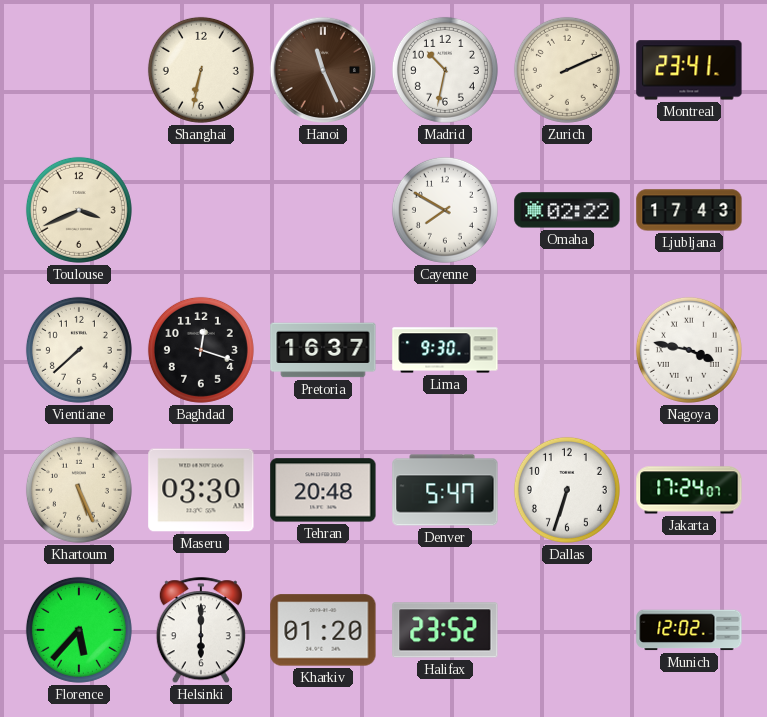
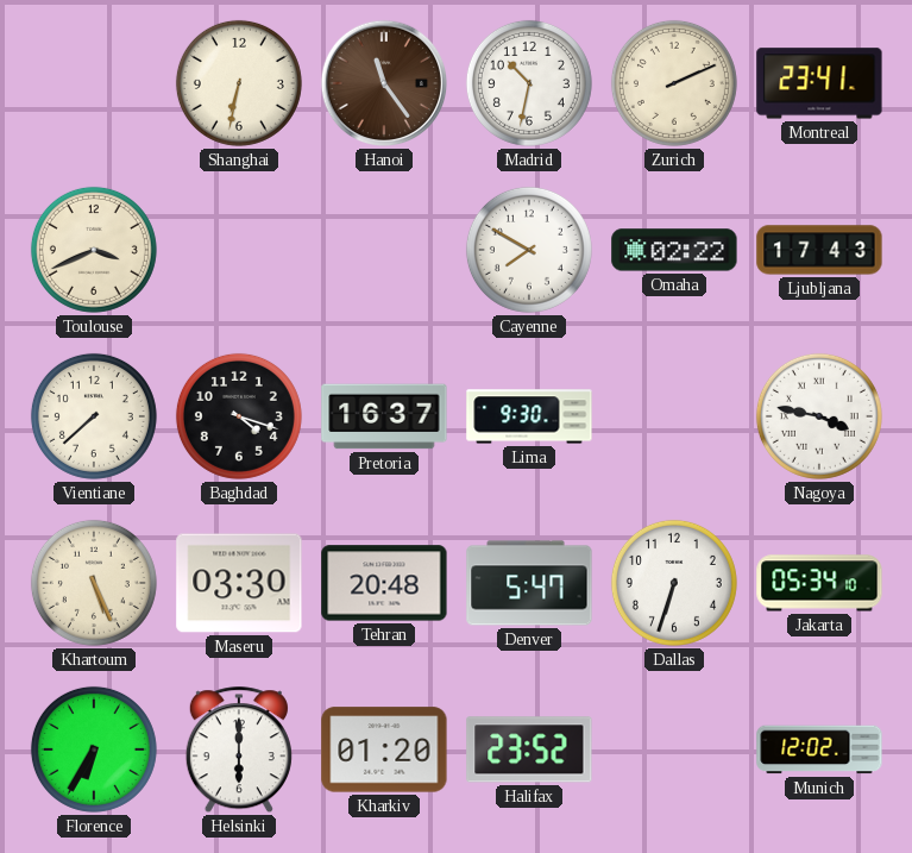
Hanoi: 11:26 -> 11:24 (384, 83)
Baghdad: 12:18 -> 4:18 (239, 416)
Jakarta: 17:24 -> 05:34 (819, 583)
Florence: 5:37 -> 6:35 (94, 749)
